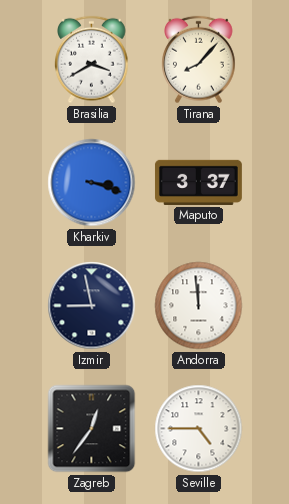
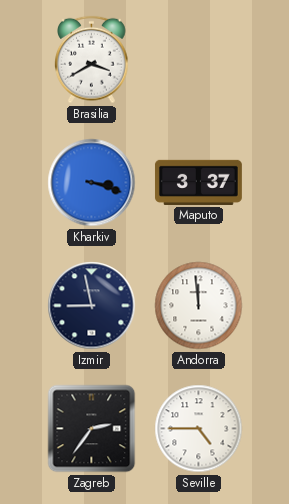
Tirana: 8:07 -> none (199, 60)
Zagreb: 12:36 -> 2:36 (92, 429)
